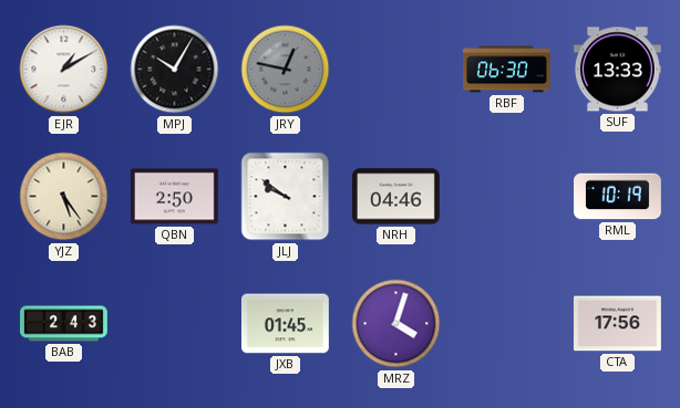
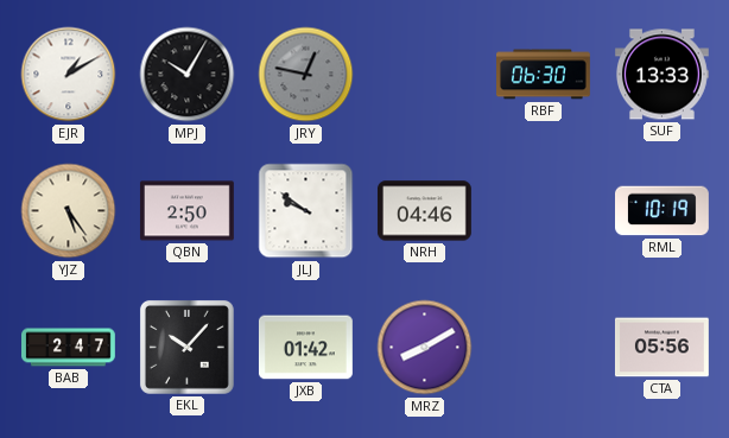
BAB: 2:43 -> 2:47 (69, 348)
EKL: none -> 10:07 (186, 347)
JXB: 01:45 -> 01:42 (306, 348)
MRZ: 4:03 -> 8:10 (425, 348)
CTA: 17:56 -> 05:56 (661, 348)
